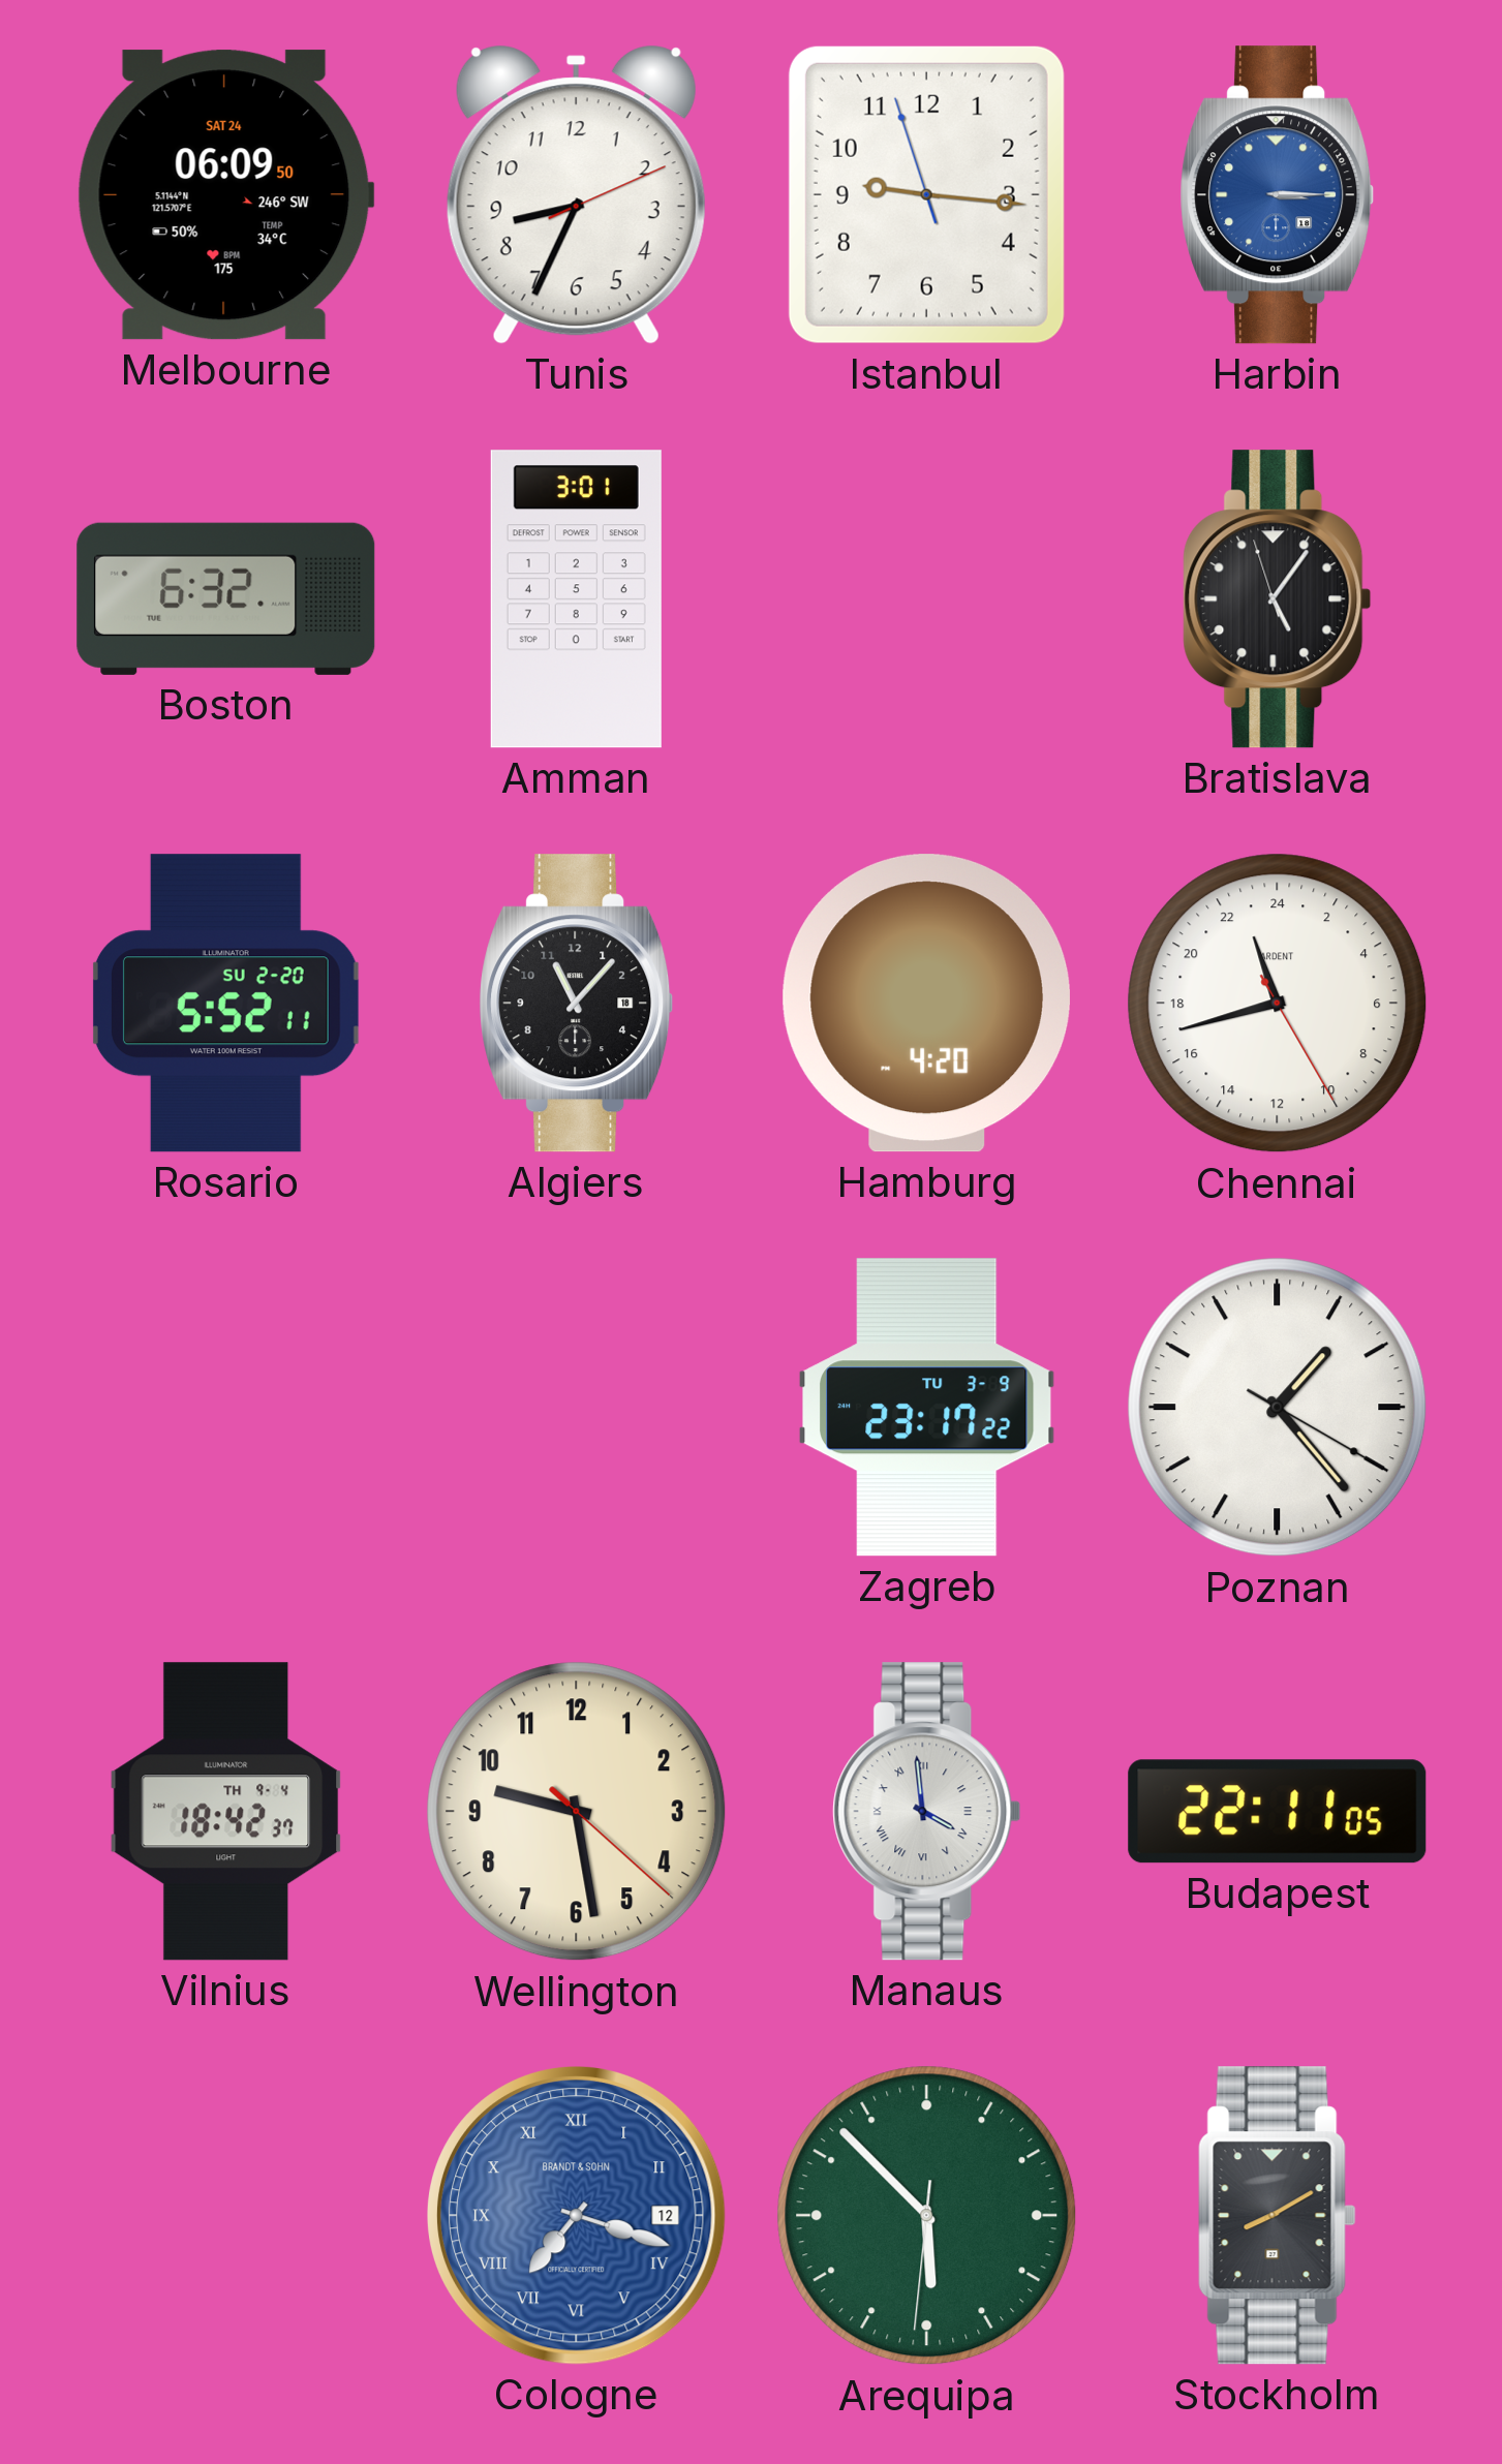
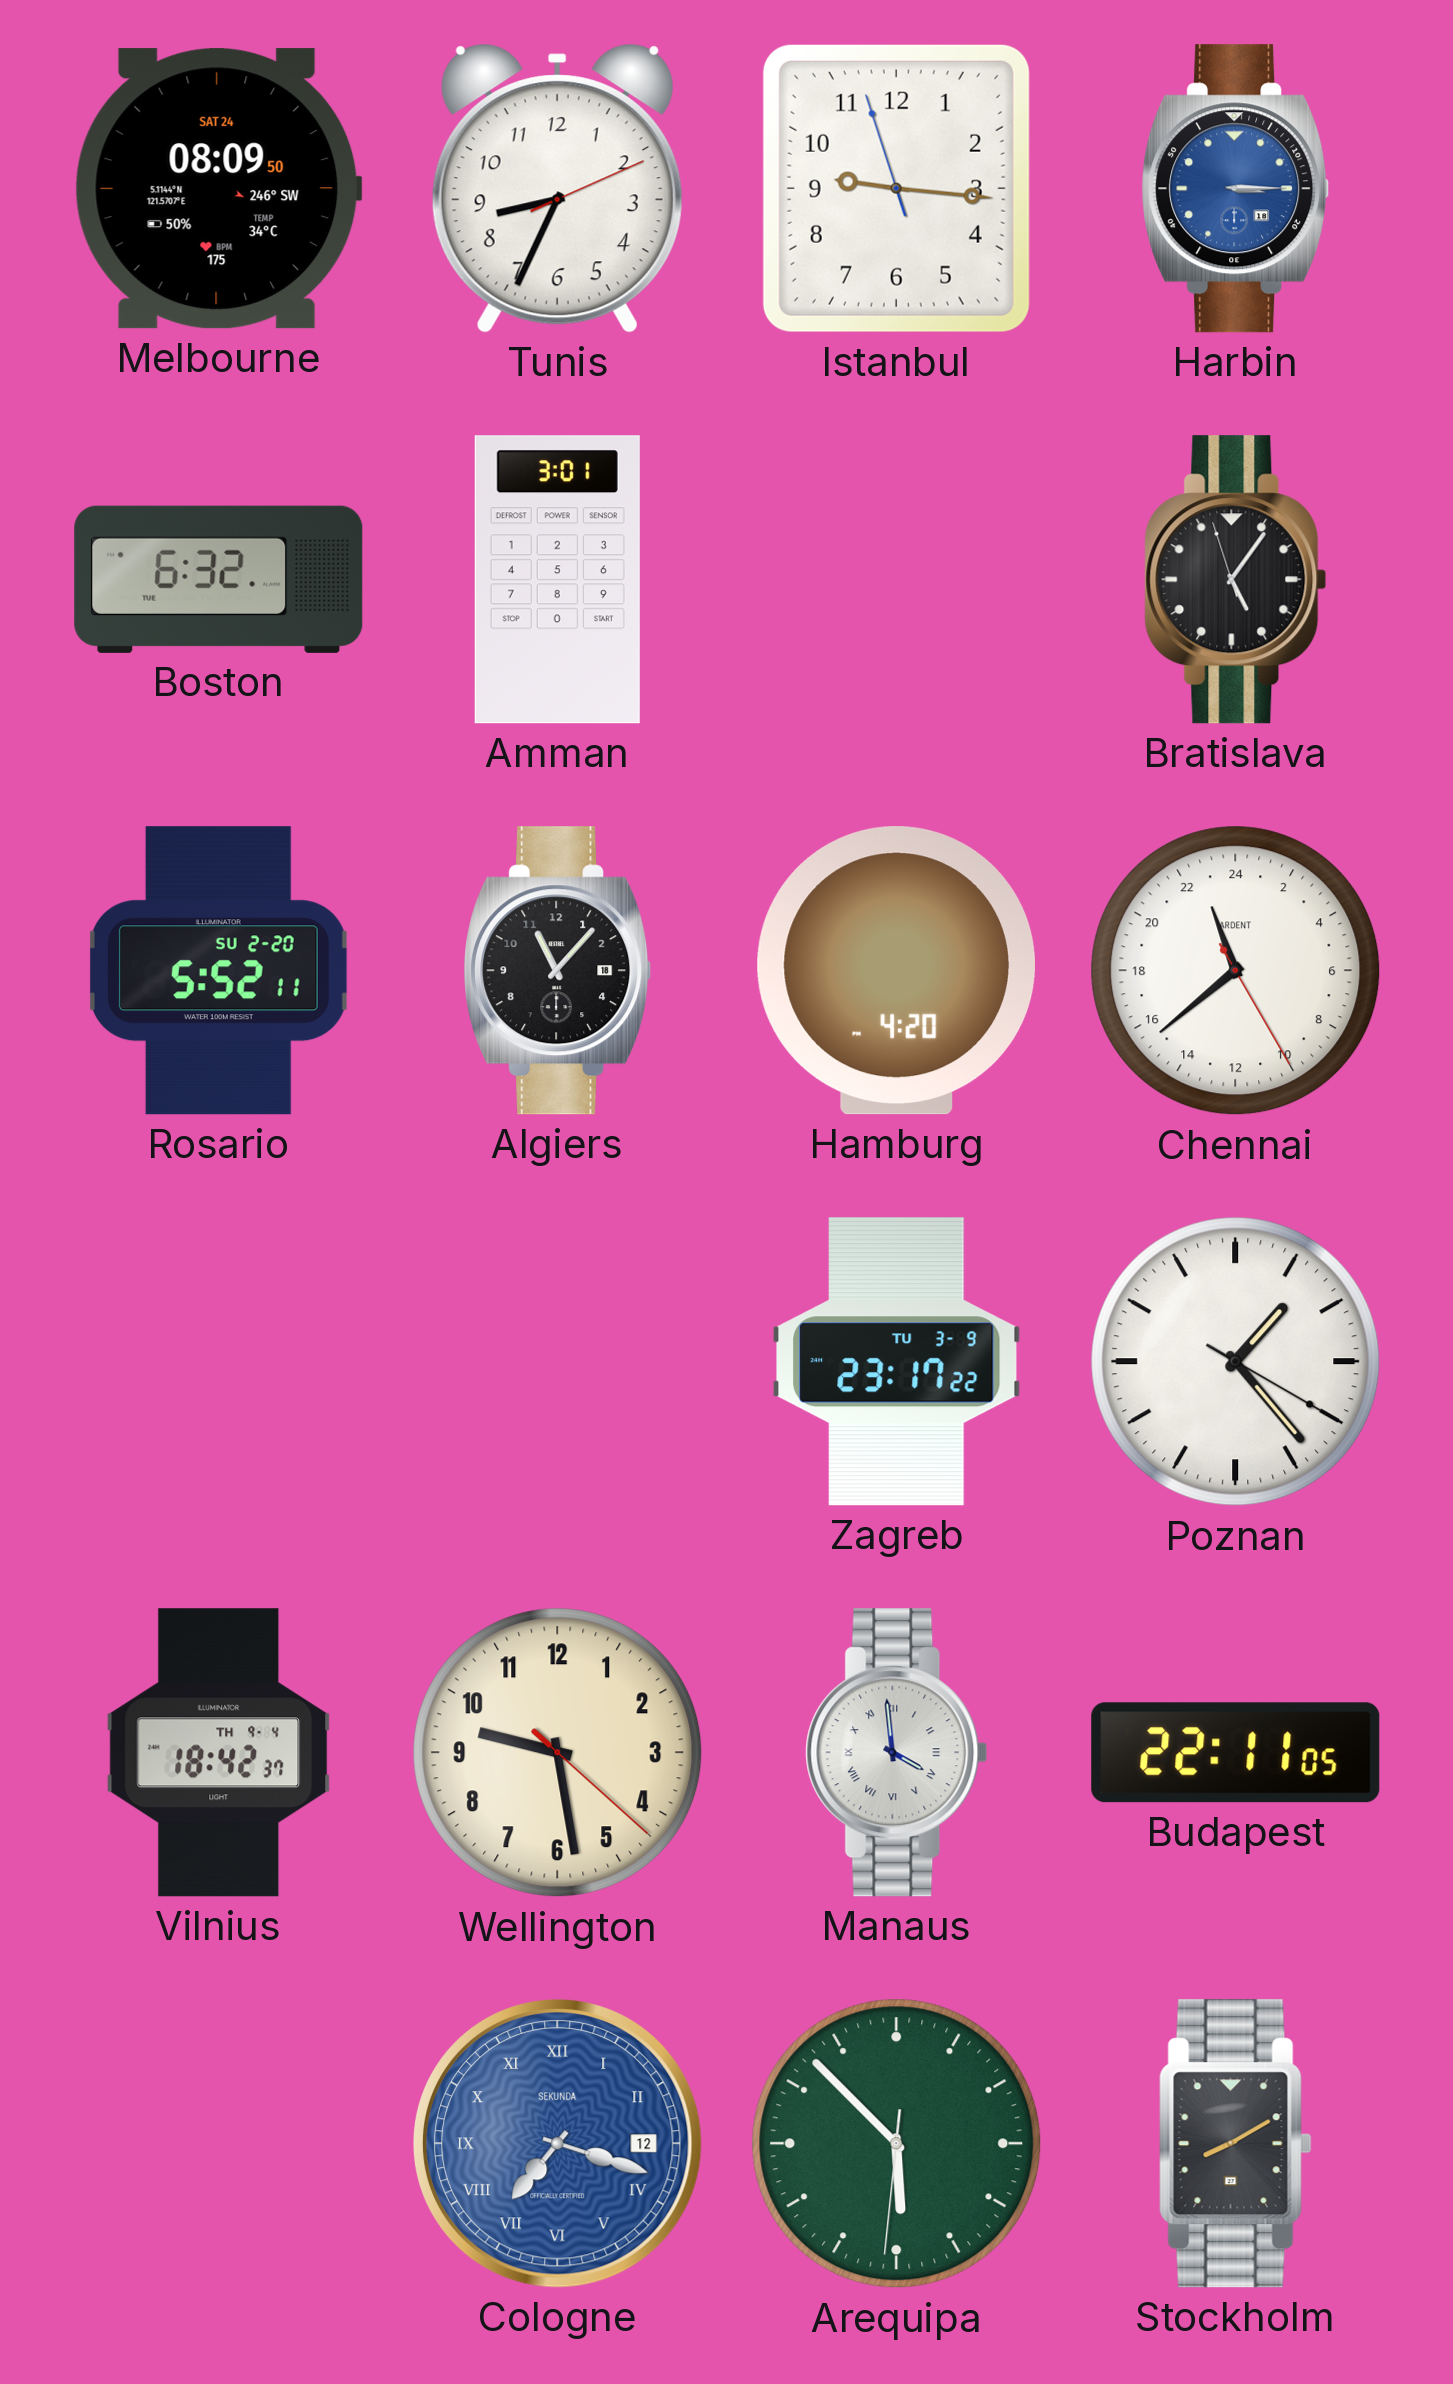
Melbourne: 06:09 -> 08:09 (218, 189)
Chennai: 22:42 -> 22:38 (1236, 971)
Cologne brand: BRANDT & SOHN -> SEKUNDA (558, 2144)
